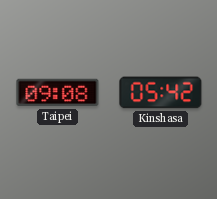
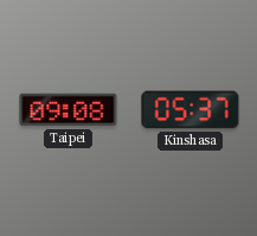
Kinshasa: 05:42 -> 05:37 (191, 110)
